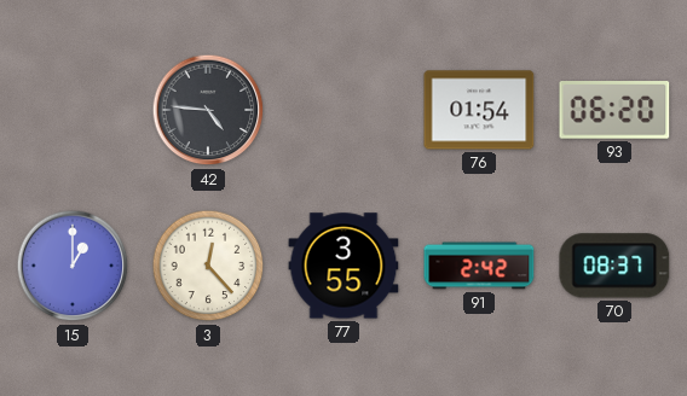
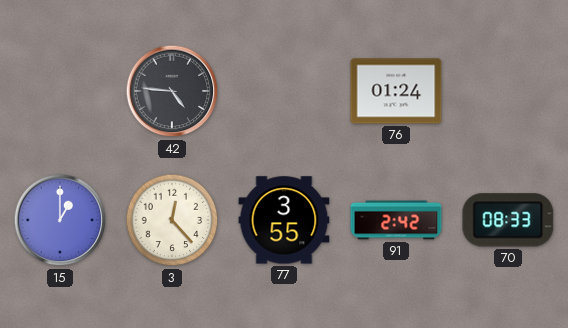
76: 01:54 -> 01:24 (396, 91)
93: 06:20 -> none (614, 111)
70: 08:37 -> 08:33 (508, 220)
